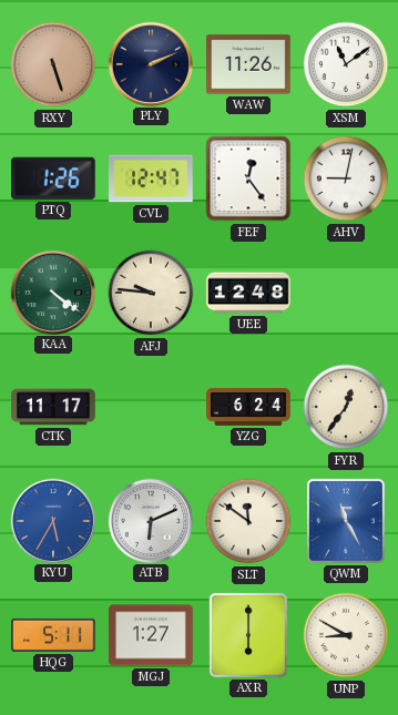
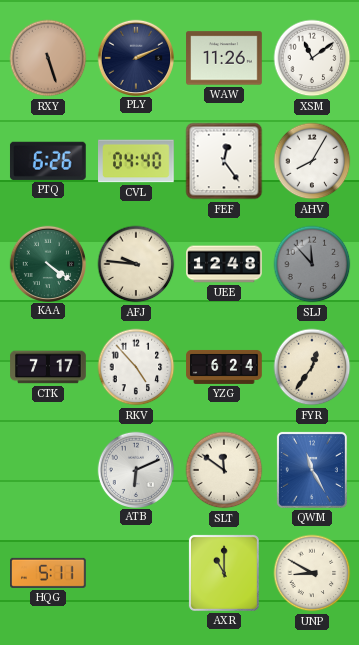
PTQ: 1:26 -> 6:26 (48, 161)
CVL: 12:47 -> 04:40 (137, 161)
AHV: 9:02 -> 8:05 (312, 161)
SLJ: none -> 11:53 (312, 264)
CTK: 11:17 -> 7:17 (48, 367)
RKV: none -> 4:53 (136, 367)
KYU: 5:35 -> none (52, 520)
MGJ: 1:27 -> none (151, 635)
AXR: 6:00 -> 11:00 (224, 573)
